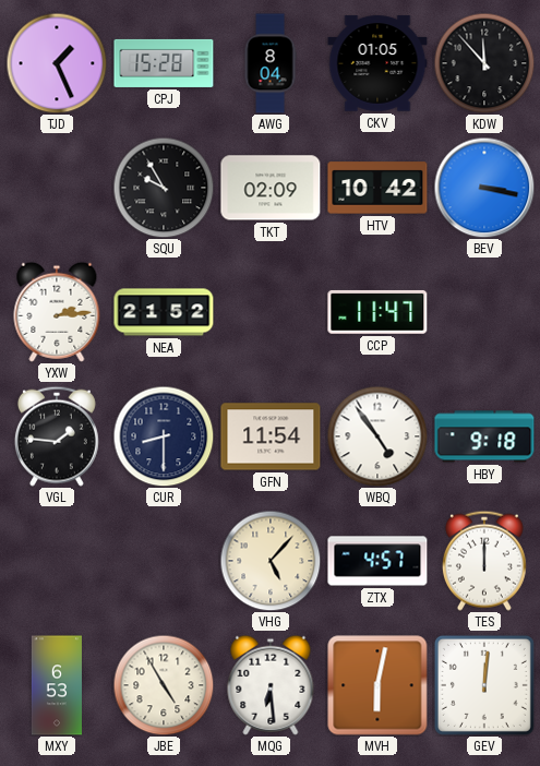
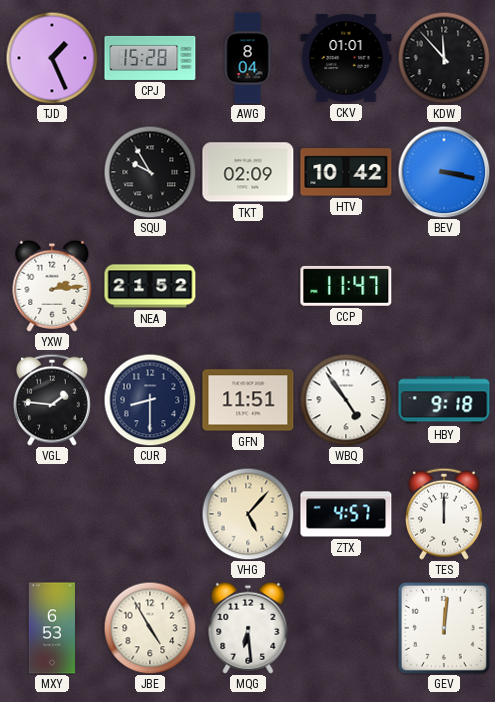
CKV: 01:05 -> 01:01 (346, 58)
GFN: 11:54 -> 11:51 (248, 400)
MVH: 6:02 -> none (377, 685)
